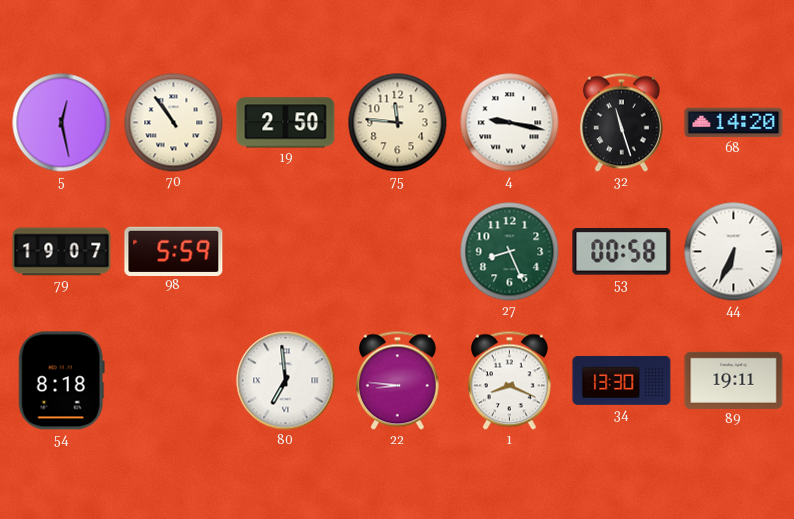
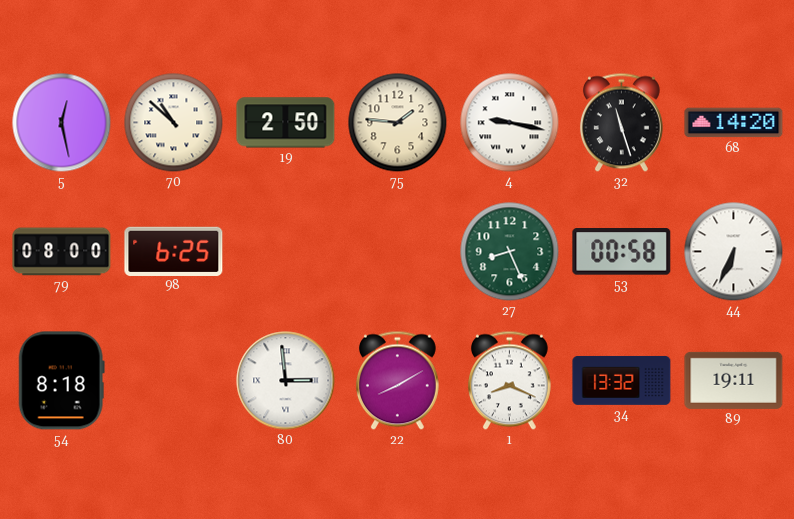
70: 10:54 -> 10:52 (174, 123)
75: 11:46 -> 1:46 (398, 123)
79: 19:07 -> 08:00 (62, 252)
98: 5:59 -> 6:25 (174, 251)
80: 6:59 -> 2:59 (286, 381)
22: 8:46 -> 8:10 (397, 381)
34: 13:30 -> 13:32 (622, 380)
